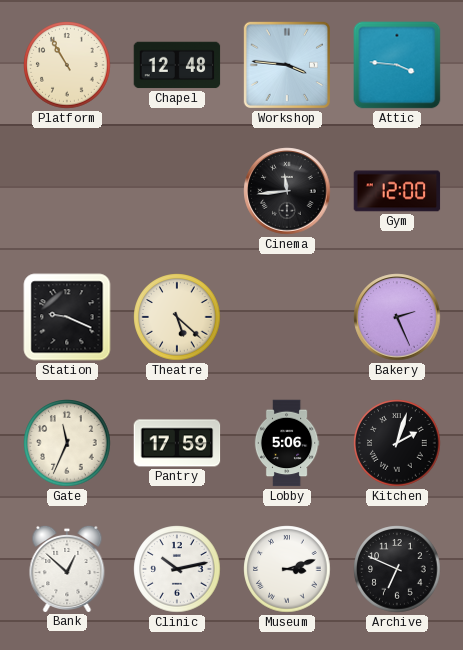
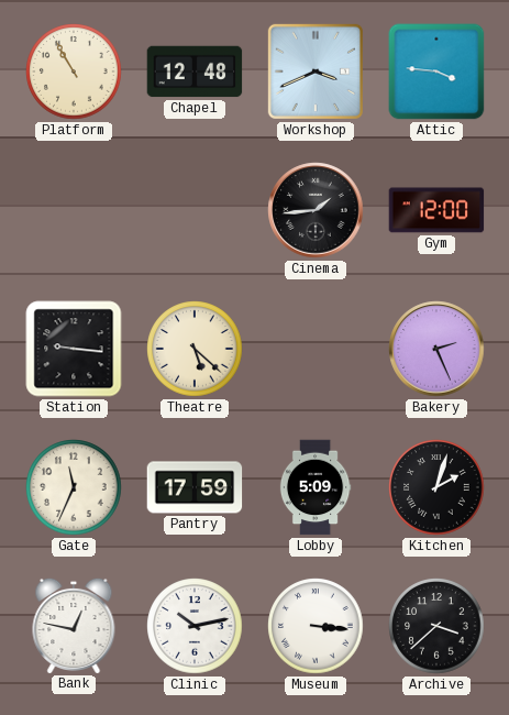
Workshop: 3:46 -> 3:41 (316, 71)
Cinema: 11:44 -> 1:44 (316, 210)
Station: 9:19 -> 9:16 (74, 349)
Lobby: 5:06 -> 5:09 (316, 487)
Bank: 12:52 -> 12:47 (74, 625)
Museum: 3:12 -> 3:16 (316, 626)
Archive: 6:49 -> 3:38 (436, 626)
